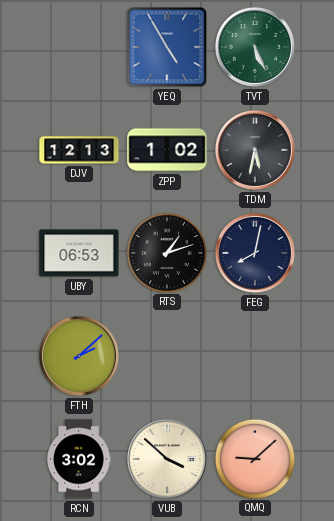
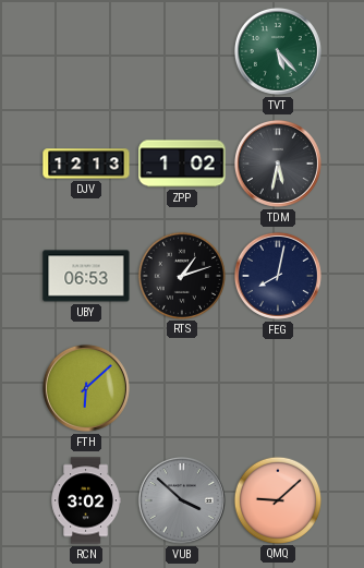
YEQ: 4:55 -> none (167, 47)
TVT: 5:26 -> 5:23 (278, 51)
FTH: 2:08 -> 6:08 (86, 388)
VUB dial: cream -> grey (182, 500)
